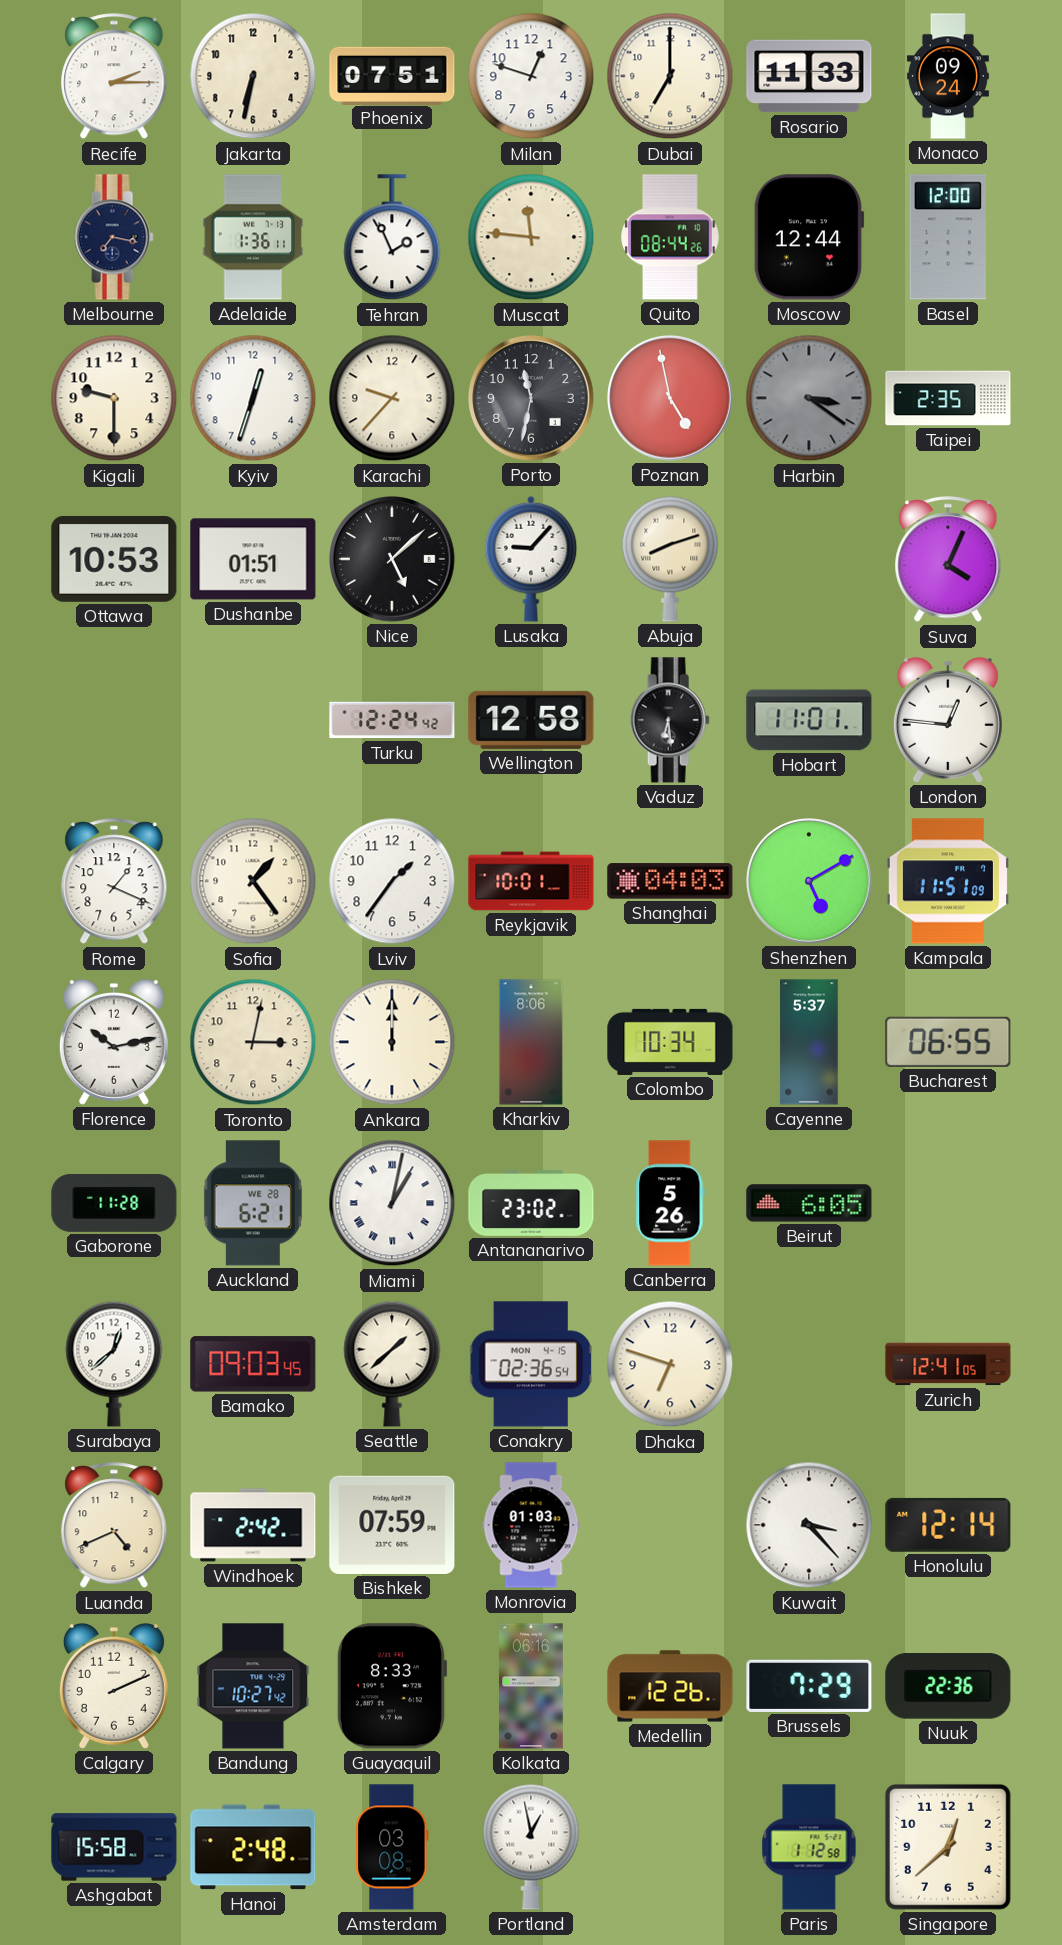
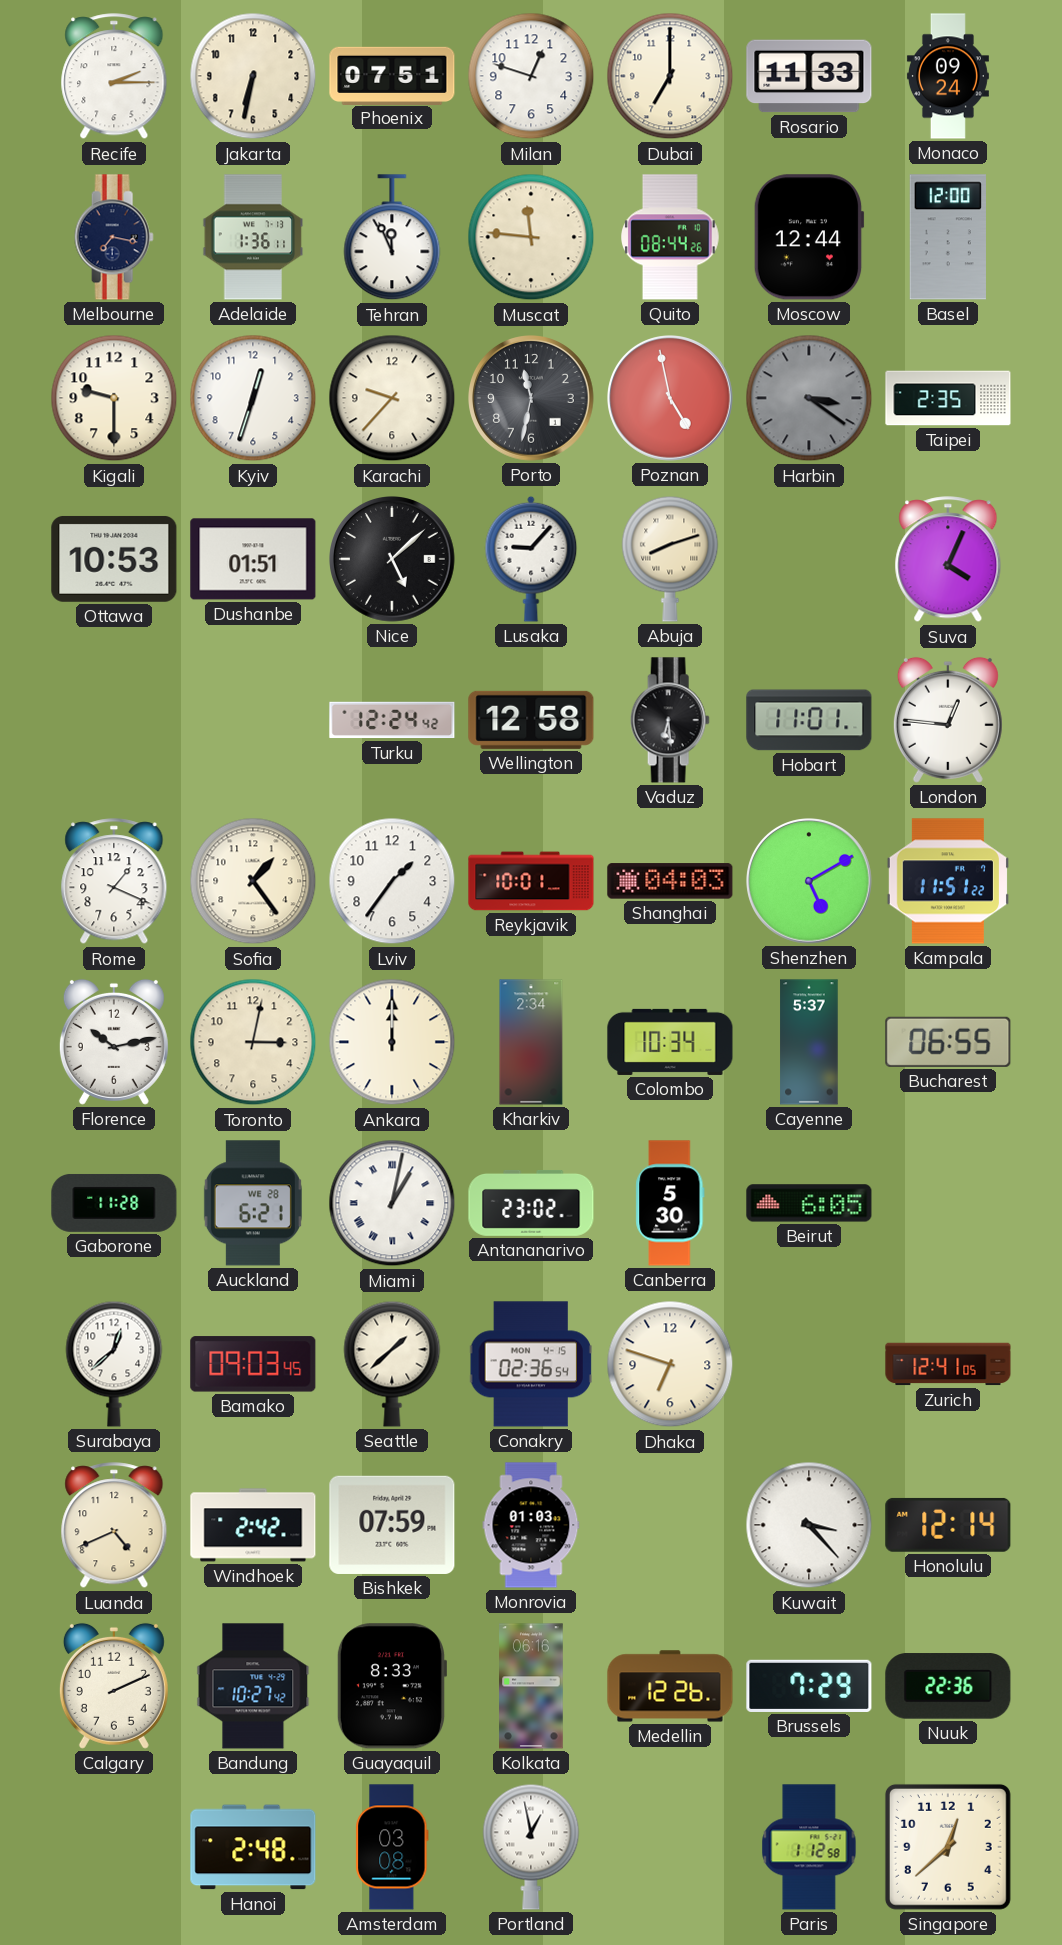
Tehran: 1:56 -> 11:56 (392, 238)
Kampala: 11:51:09 -> 11:51:22 (948, 881)
Kharkiv: 8:06 -> 2:34 (531, 1042)
Canberra: 5:26 -> 5:30 (670, 1203)
Ashgabat: 15:58 -> none (114, 1847)
